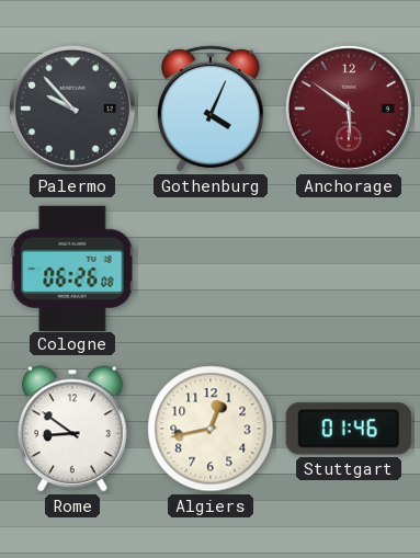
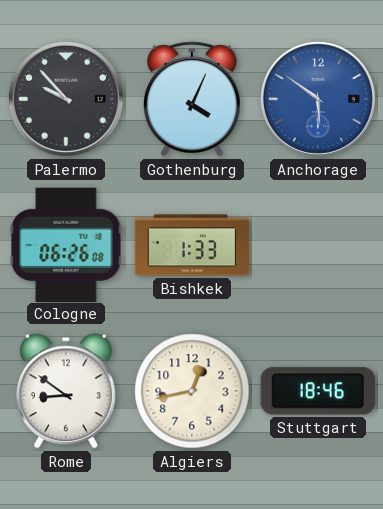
Anchorage dial: burgundy -> blue (318, 99)
Bishkek: none -> 1:33 (192, 245)
Stuttgart: 01:46 -> 18:46 (318, 391)
